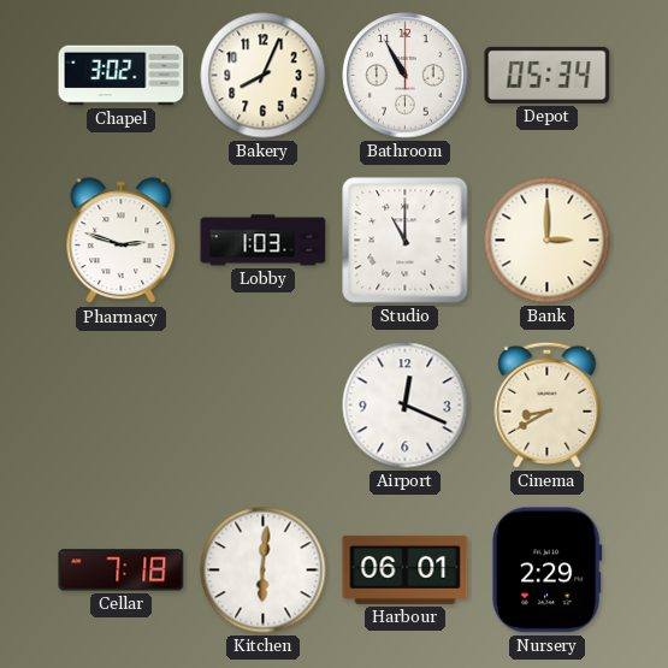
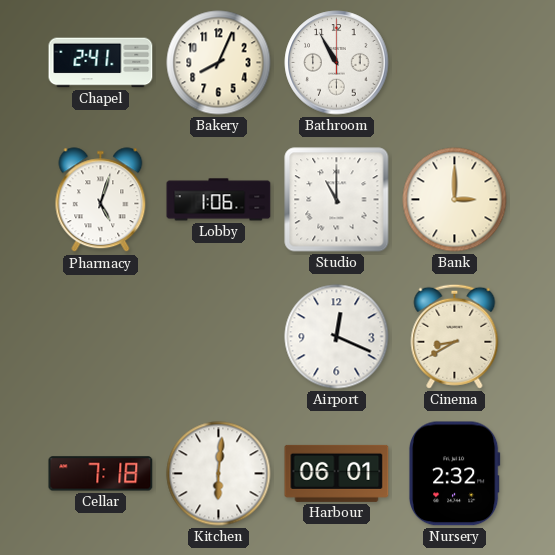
Chapel: 3:02 -> 2:41 (101, 63)
Depot: 05:34 -> none (548, 75)
Pharmacy: 2:48 -> 5:03 (101, 200)
Lobby: 1:03 -> 1:06 (219, 200)
Nursery: 2:29 -> 2:32 (454, 474)
